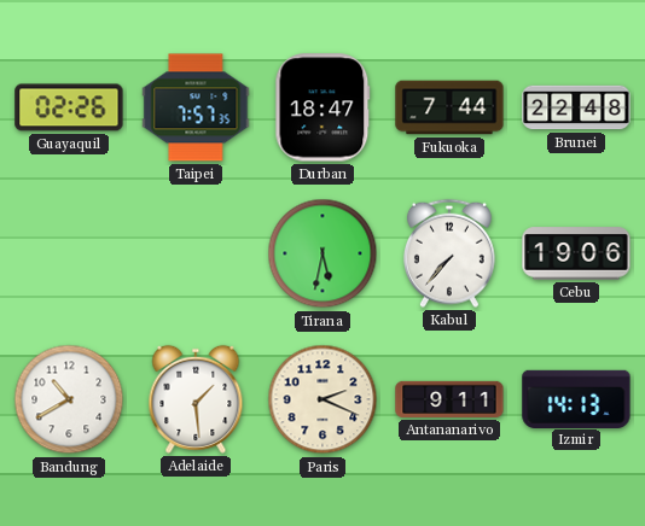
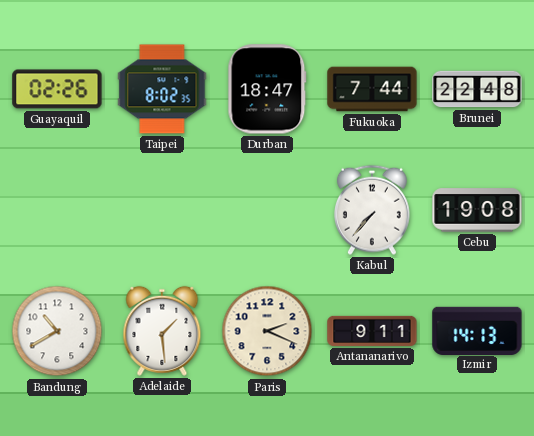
Taipei: 7:57 -> 8:02 (162, 89)
Tirana: 5:32 -> none (322, 253)
Cebu: 19:06 -> 19:08 (477, 210)
